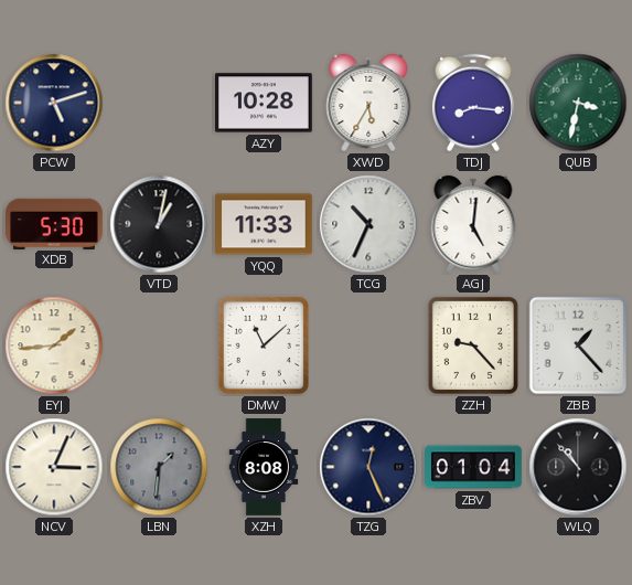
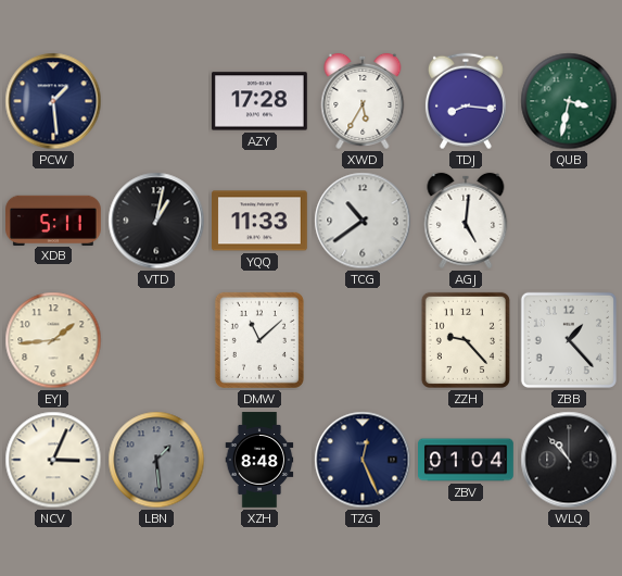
PCW: 5:12 -> 1:29 (53, 101)
AZY: 10:28 -> 17:28 (261, 101)
XDB: 5:30 -> 5:11 (54, 220)
TCG: 10:34 -> 10:39 (363, 221)
LBN: 1:31 -> 1:29 (156, 460)
XZH: 8:08 -> 8:48 (259, 460)
